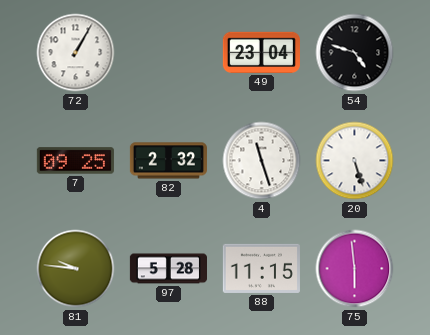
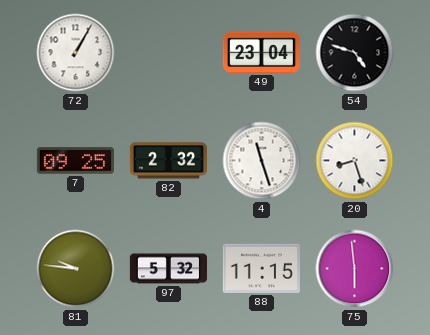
20: 5:27 -> 8:27 (355, 161)
97: 5:28 -> 5:32 (168, 269)
